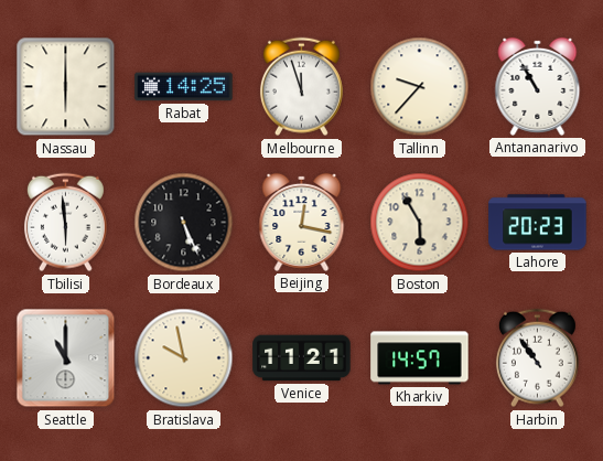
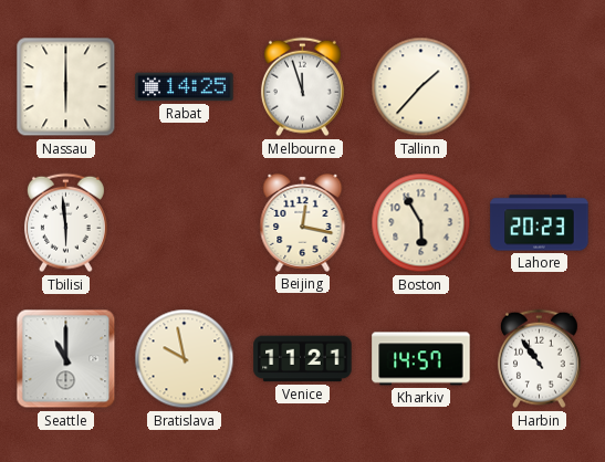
Tallinn: 9:37 -> 1:37 (421, 87)
Antananarivo: 10:55 -> none (538, 86)
Bordeaux: 5:26 -> none (184, 223)
